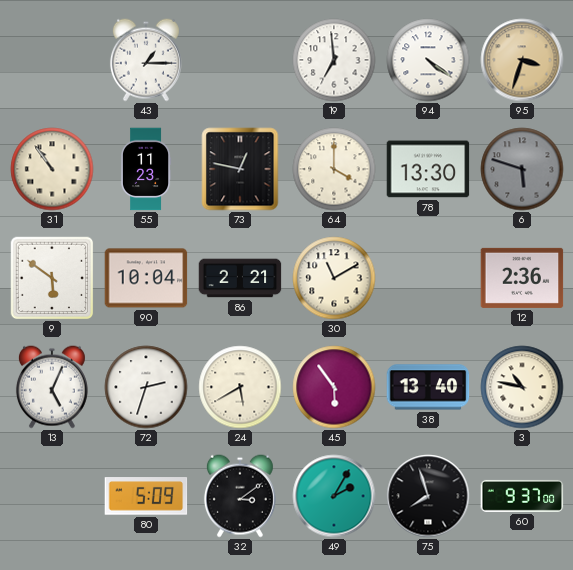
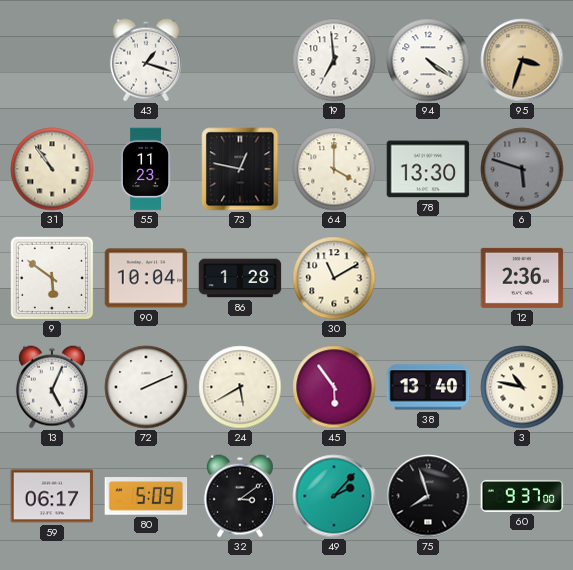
43: 1:15 -> 1:18 (146, 60)
86: 2:21 -> 1:28 (240, 278)
72: 2:33 -> 2:11 (146, 387)
59: none -> 06:17 (52, 496)
49: 2:05 -> 2:07 (334, 496)
